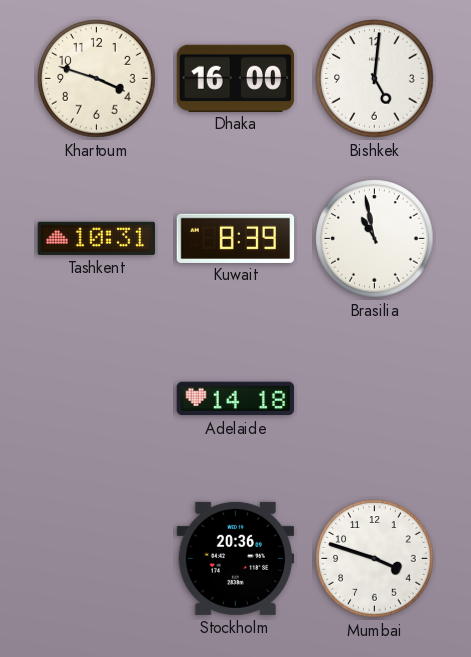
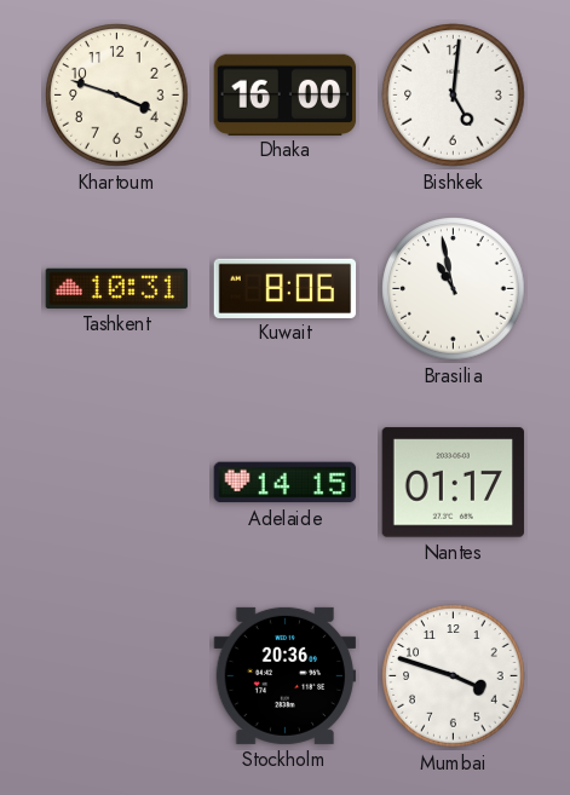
Kuwait: 8:39 -> 8:06 (286, 288)
Adelaide: 14:18 -> 14:15 (286, 483)
Nantes: none -> 01:17 (454, 483)
